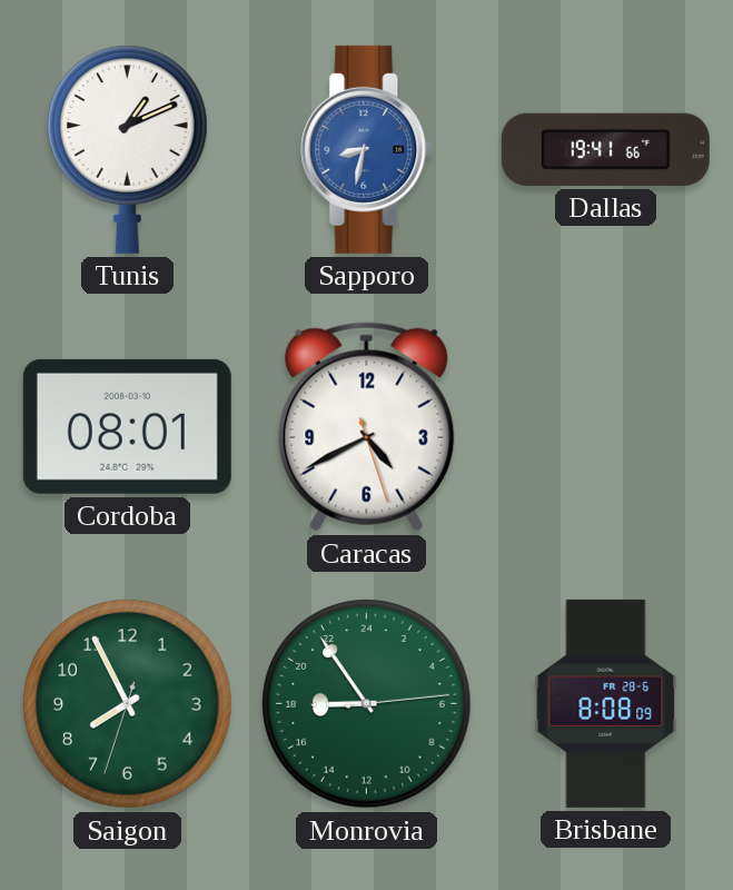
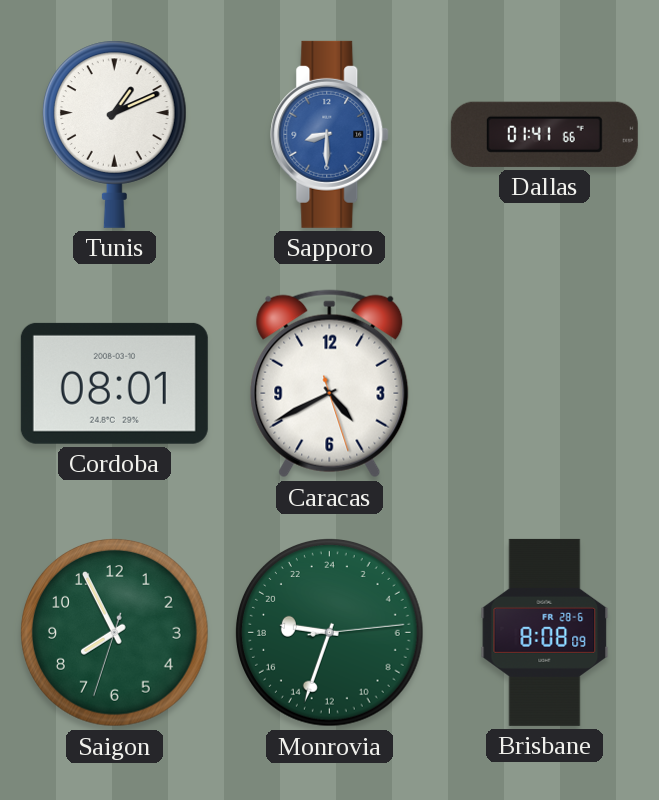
Sapporo: 8:32 -> 8:30 (330, 134)
Dallas: 19:41 -> 01:41 (544, 134)
Monrovia: 17:54 -> 18:33 (330, 633)
